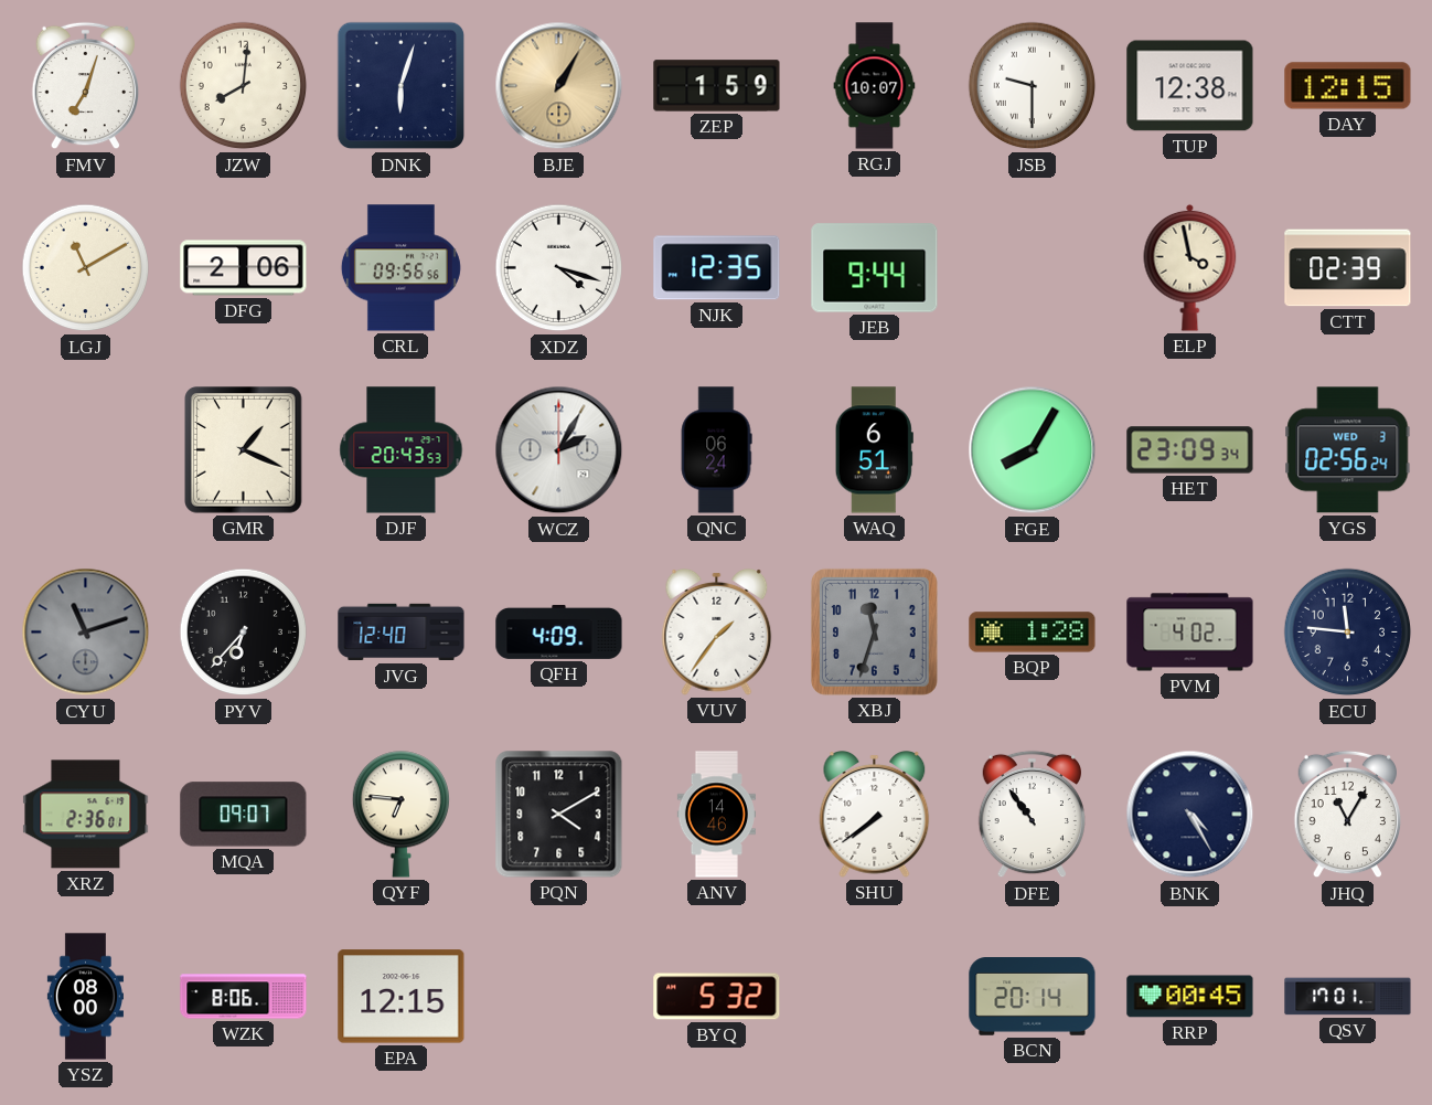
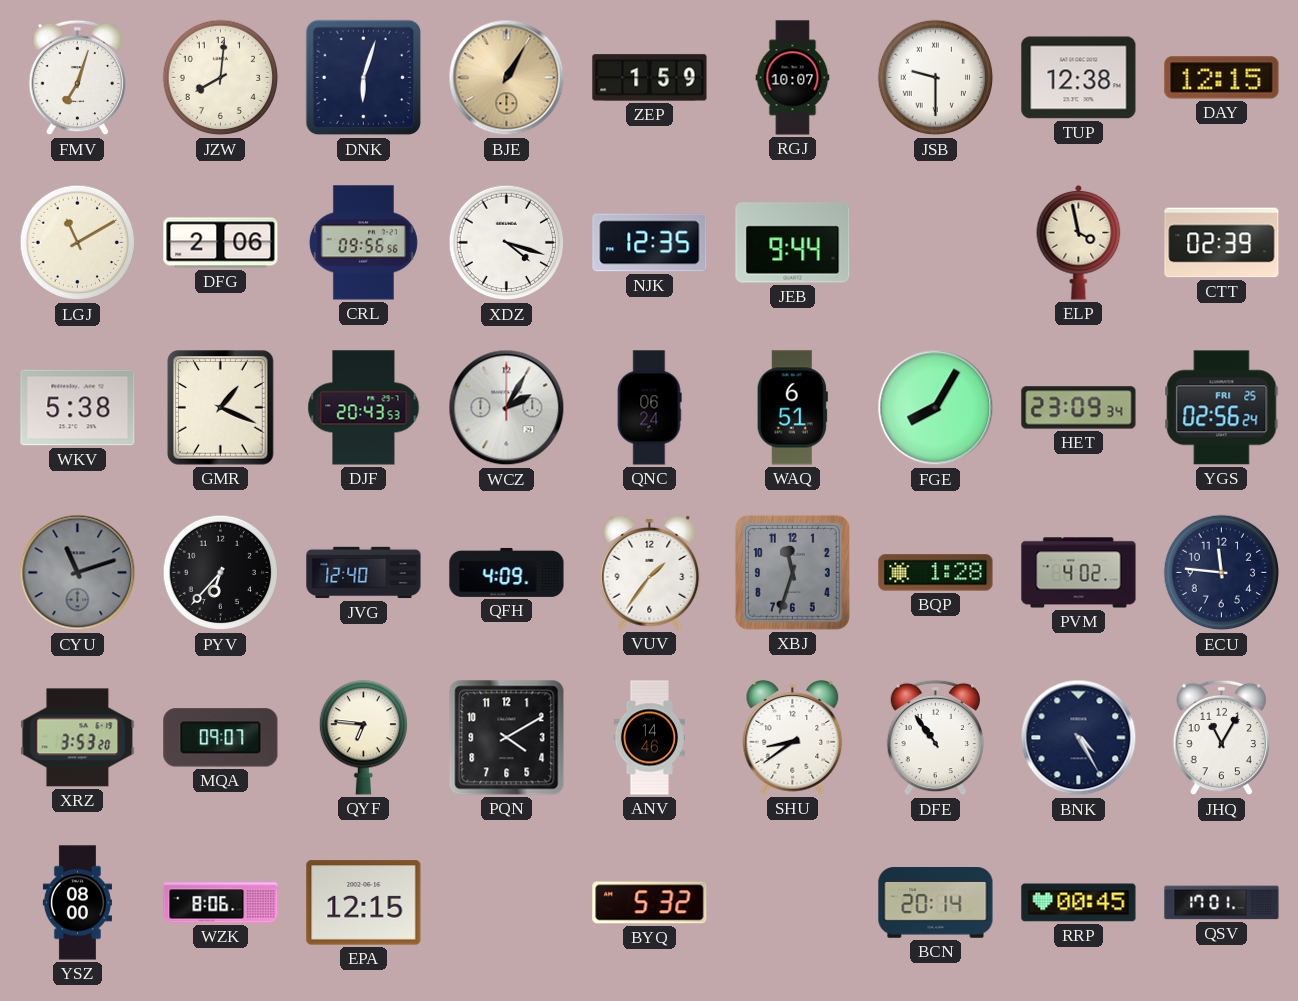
WKV: none -> 5:38 (78, 408)
YGS date: WED 3 -> FRI 25 (1222, 408)
XRZ: 2:36 -> 3:53 (78, 738)
SHU: 7:39 -> 8:39 (793, 738)
